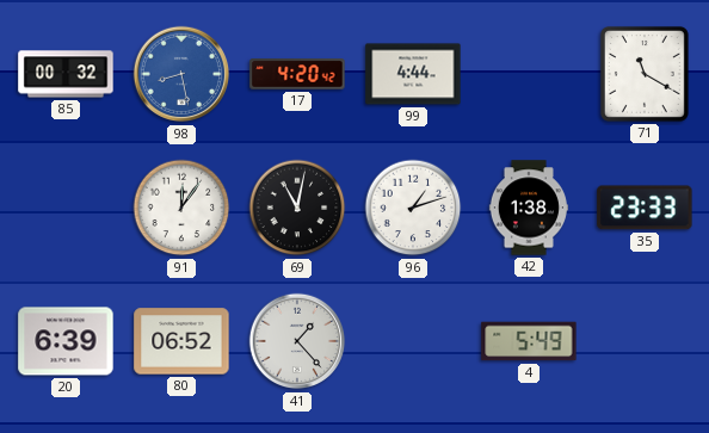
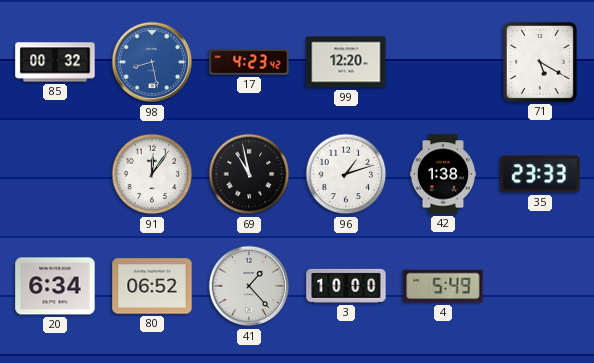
17: 4:20 -> 4:23 (249, 62)
99: 4:44 -> 12:20 (346, 62)
71: 11:20 -> 5:20 (540, 62)
69: 11:02 -> 10:58 (249, 174)
20: 6:39 -> 6:34 (55, 286)
3: none -> 10:00 (346, 286)
